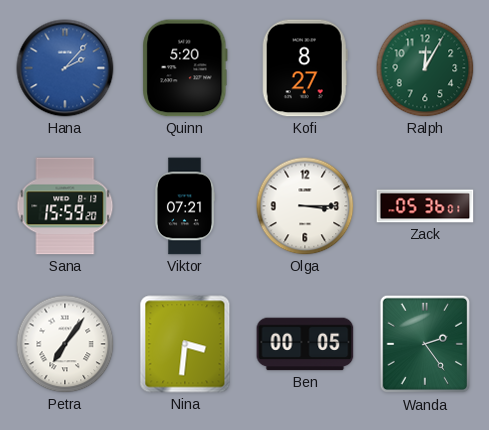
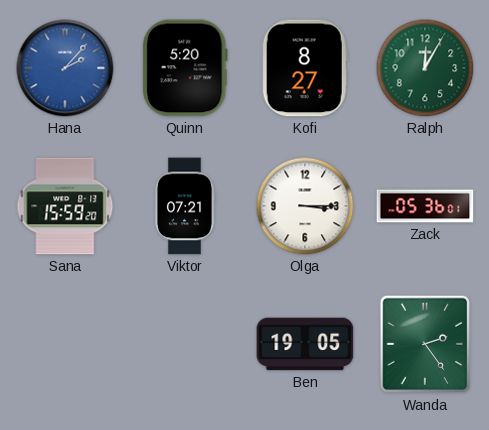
Petra: 7:06 -> none (65, 344)
Nina: 3:31 -> none (185, 344)
Ben: 00:05 -> 19:05 (305, 344)
